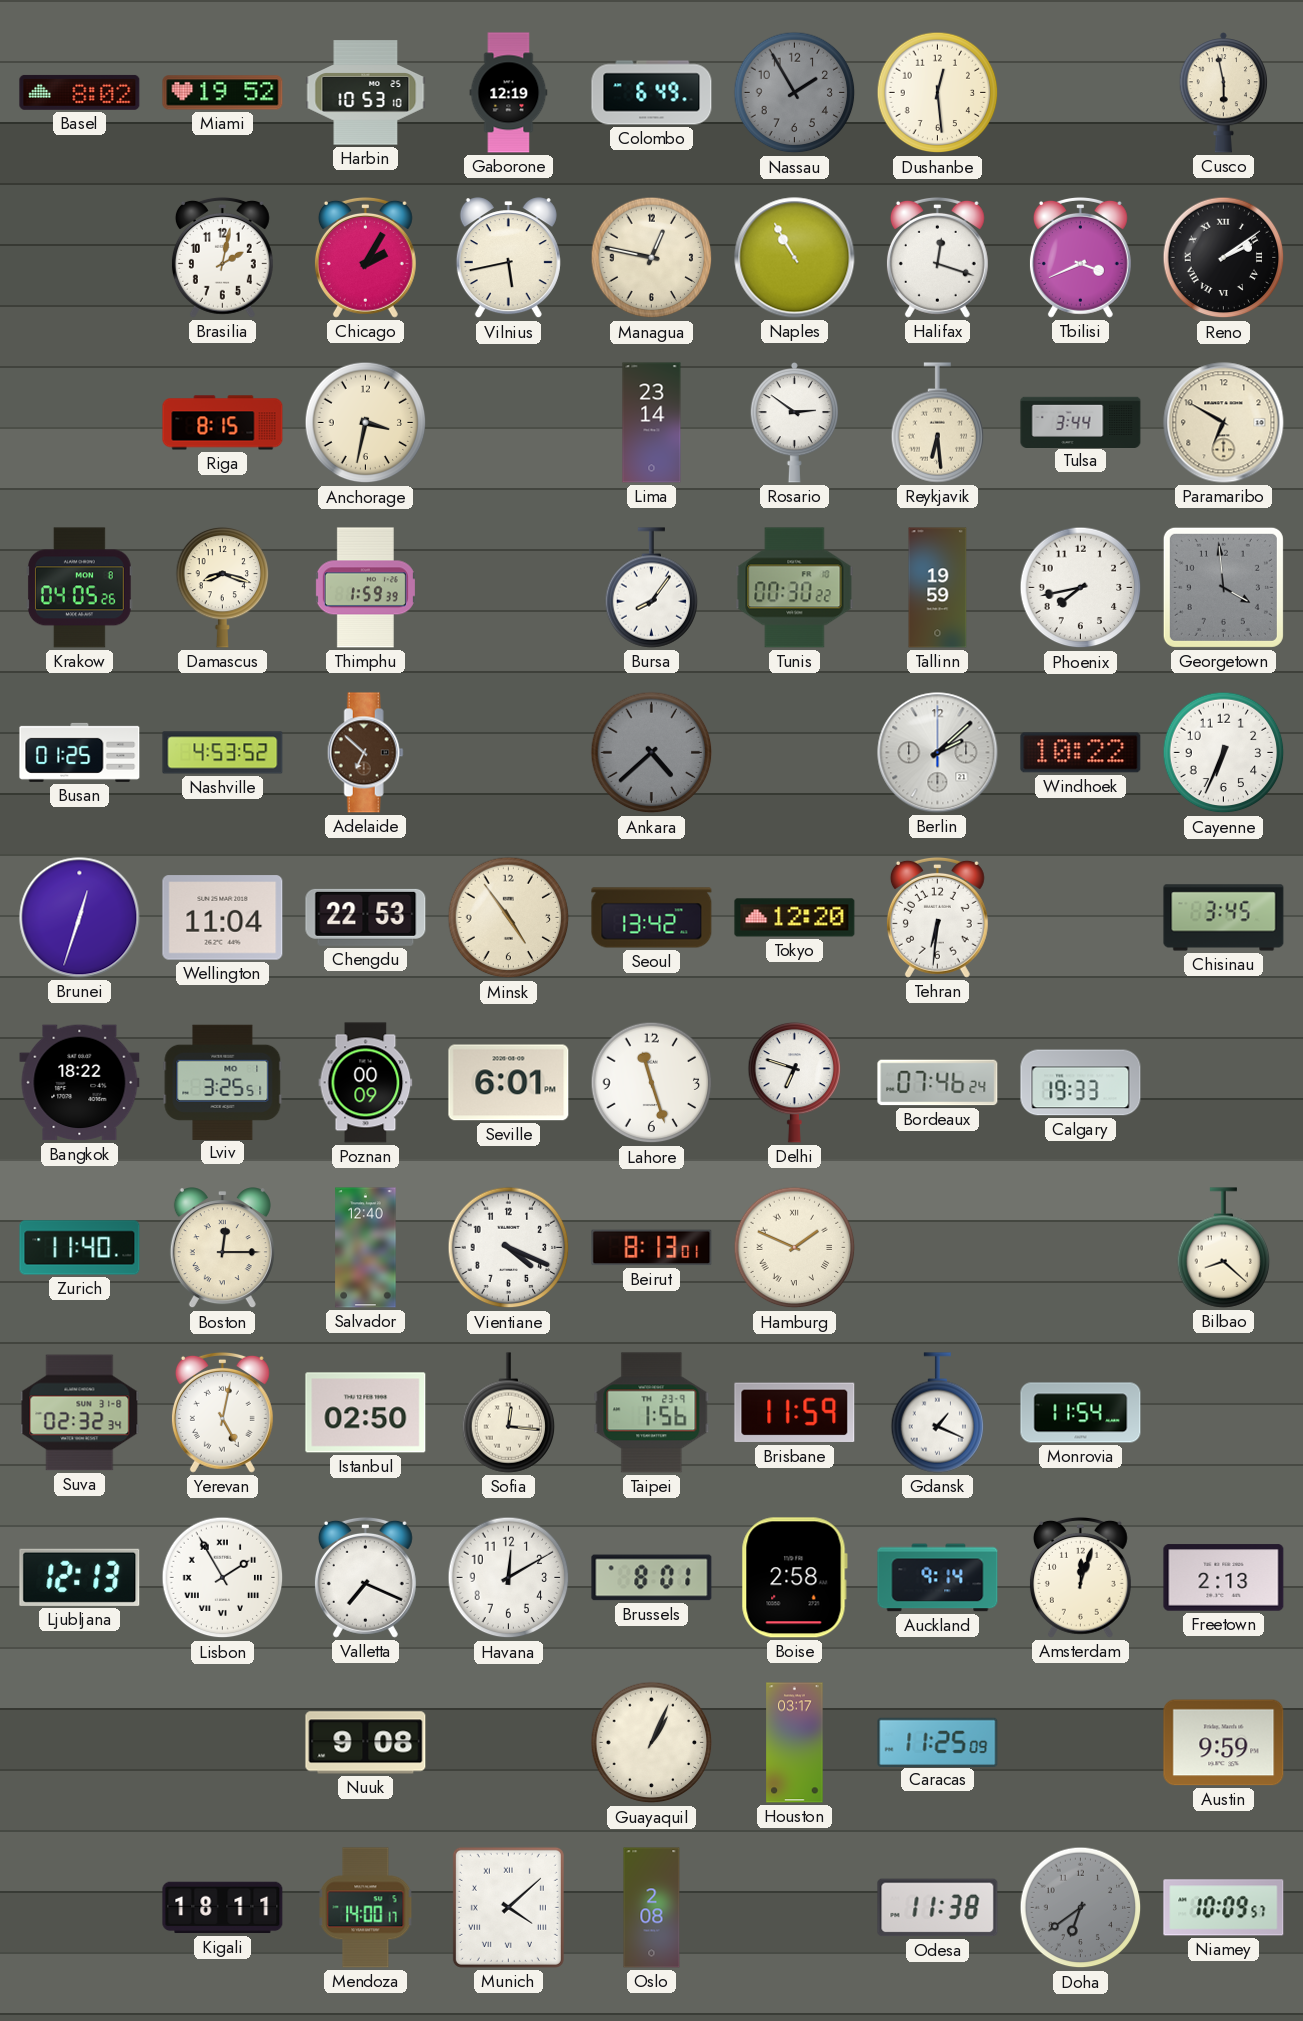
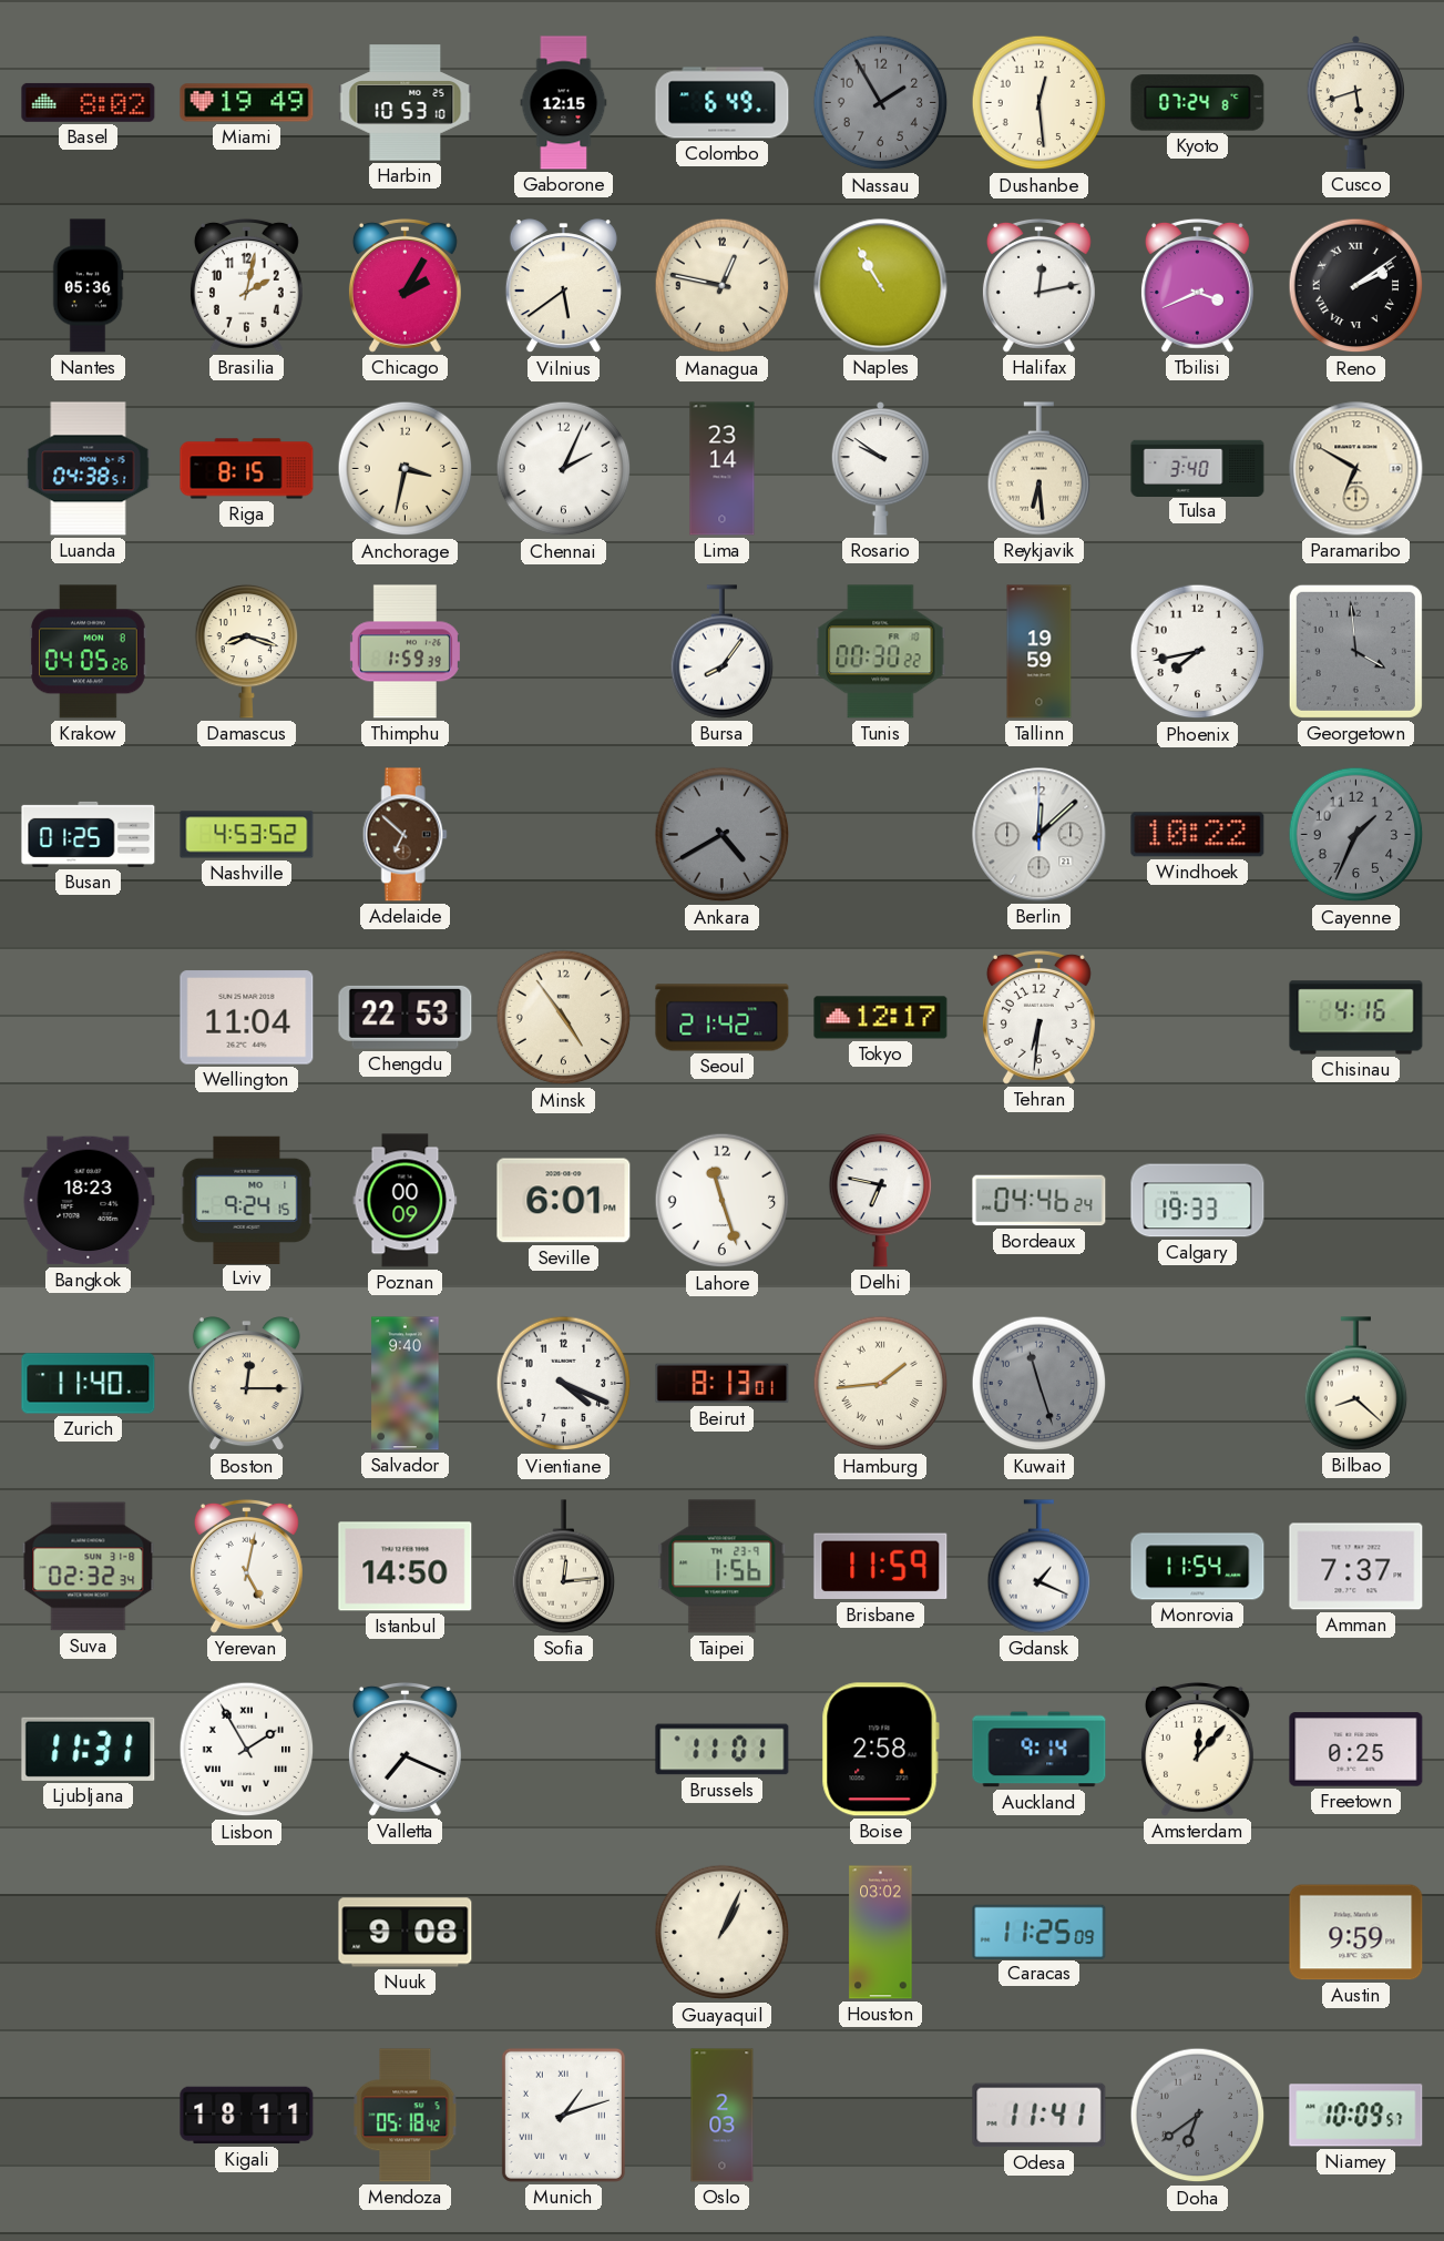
Miami: 19:52 -> 19:49 (247, 103)
Gaborone: 12:19 -> 12:15 (564, 103)
Kyoto: none -> 07:24 (1198, 103)
Cusco: 5:58 -> 5:42 (1356, 103)
Nantes: none -> 05:36 (88, 286)
Vilnius: 5:43 -> 5:39 (563, 286)
Halifax: 12:18 -> 12:13 (1038, 285)
Luanda: none -> 04:38 (89, 469)
Chennai: none -> 2:04 (564, 469)
Rosario: 2:51 -> 9:51 (881, 469)
Tulsa: 3:44 -> 3:40 (1198, 468)
Ankara: 4:38 -> 4:40 (723, 835)
Berlin: 2:08 -> 12:08 (1040, 835)
Cayenne: 6:34 -> 1:34 (1356, 835)
Cayenne dial: white -> grey (1356, 835)
Brunei: 12:33 -> none (80, 918)
Seoul: 13:42 -> 21:42 (723, 1018)
Tokyo: 12:20 -> 12:17 (881, 1018)
Chisinau: 3:45 -> 4:16 (1356, 1018)
Bangkok: 18:22 -> 18:23 (89, 1201)
Lviv: 3:25 -> 9:24 (247, 1200)
Delhi: 6:48 -> 6:47 (881, 1200)
Bordeaux: 07:46 -> 04:46 (1040, 1201)
Salvador: 12:40 -> 9:40 (406, 1384)
Hamburg: 1:49 -> 1:44 (881, 1384)
Kuwait: none -> 11:27 (1040, 1384)
Istanbul: 02:50 -> 14:50 (406, 1567)
Sofia: 12:16 -> 12:14 (564, 1567)
Amman: none -> 7:37 (1356, 1567)
Ljubljana: 12:13 -> 11:31 (89, 1749)
Havana: 12:10 -> none (509, 1578)
Brussels: 8:01 -> 11:01 (723, 1750)
Amsterdam: 12:03 -> 12:07 (1197, 1749)
Freetown: 2:13 -> 0:25 (1356, 1750)
Houston: 03:17 -> 03:02 (881, 1933)
Mendoza: 14:00 -> 05:18 (406, 2116)
Munich: 4:08 -> 1:12 (563, 2115)
Oslo: 2:08 -> 2:03 (723, 2116)
Odesa: 11:38 -> 11:41 (1040, 2116)
